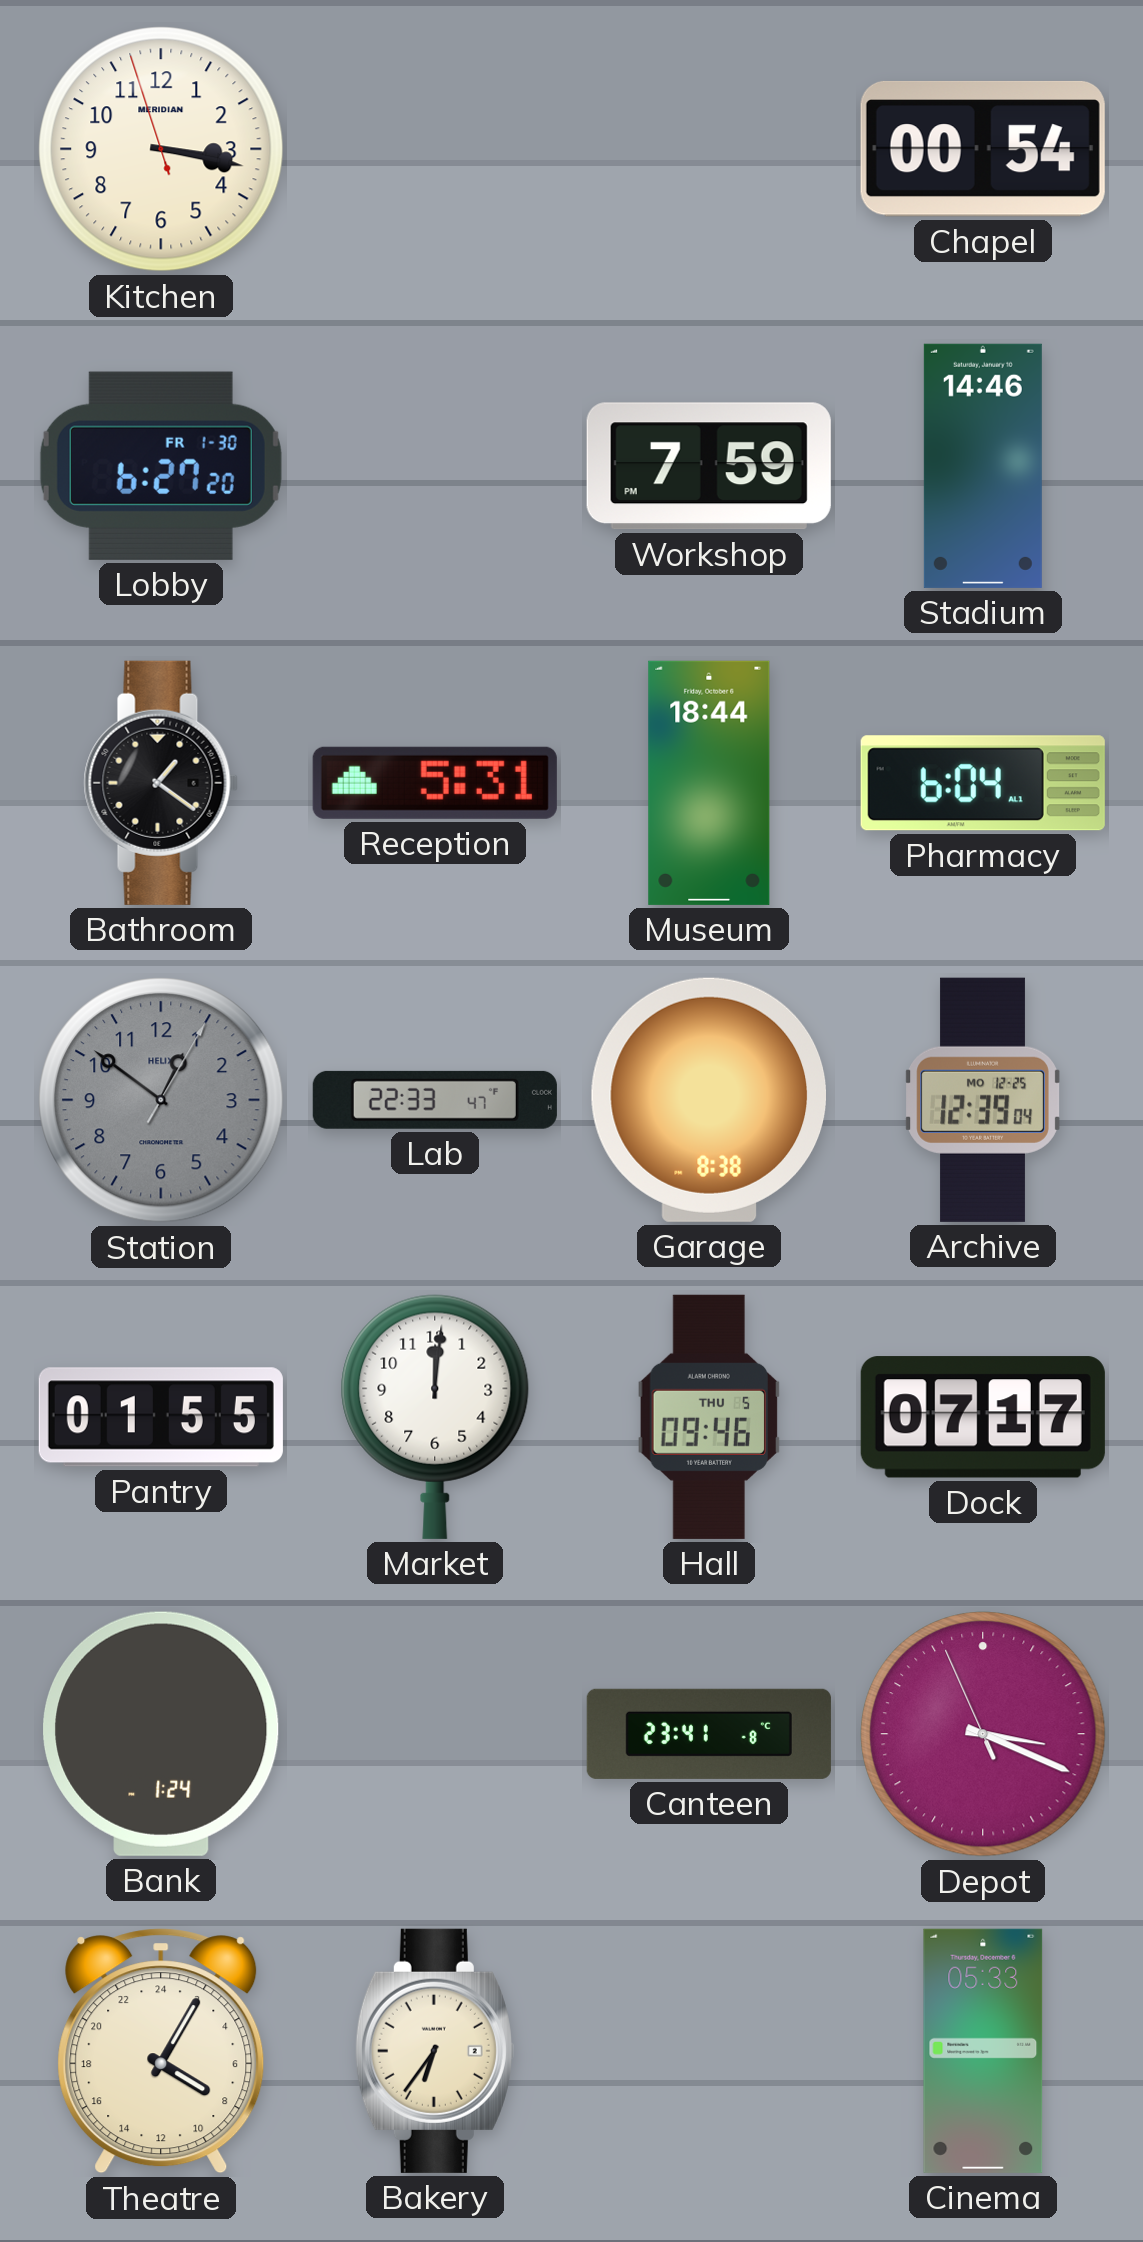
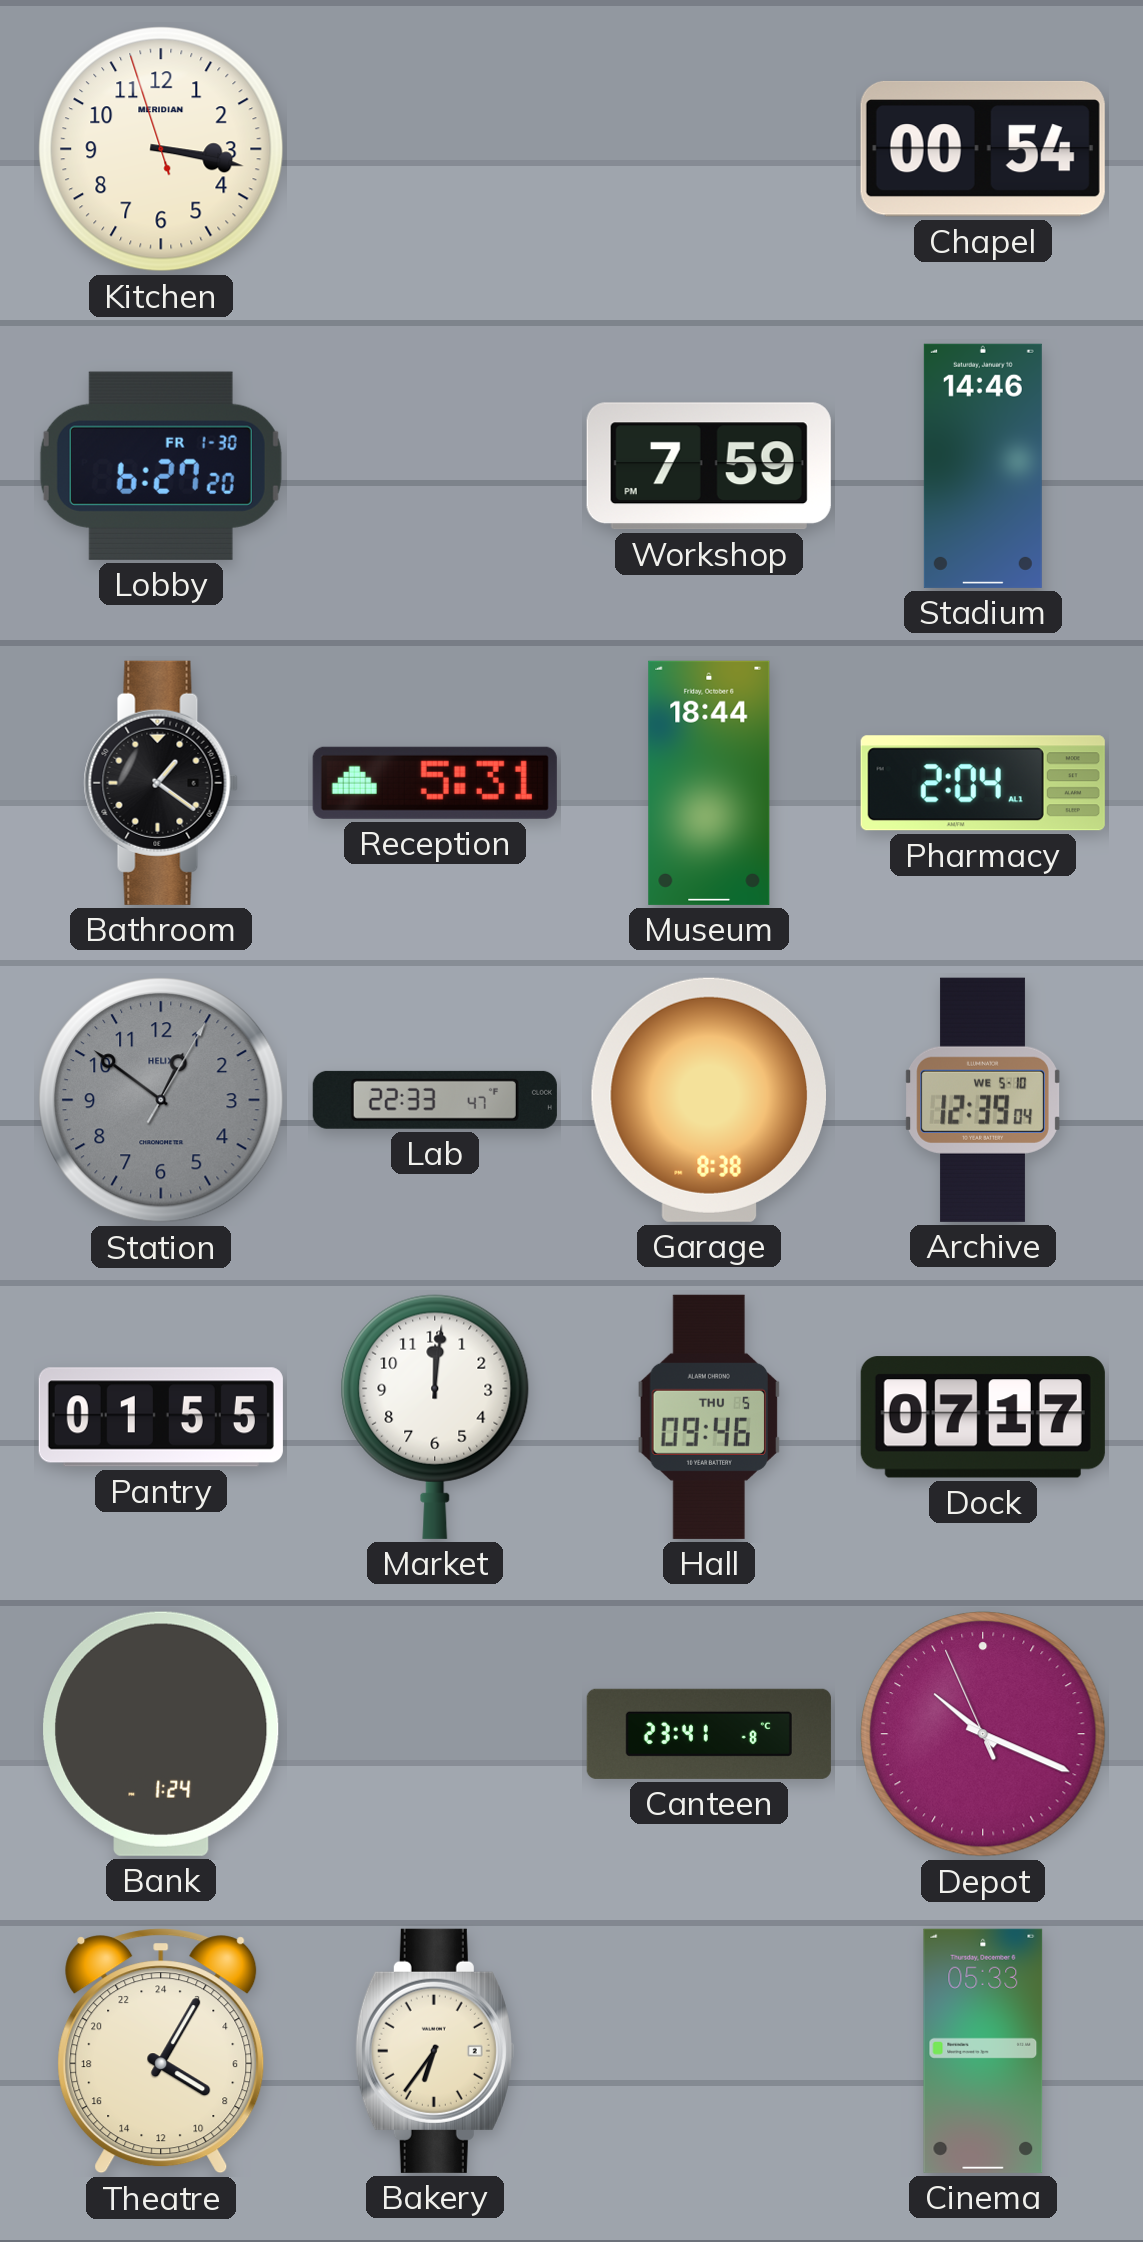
Pharmacy: 6:04 -> 2:04 (983, 783)
Archive date: MO 12-25 -> WE 5-10 (983, 1100)
Depot: 3:18 -> 10:18 (983, 1734)
